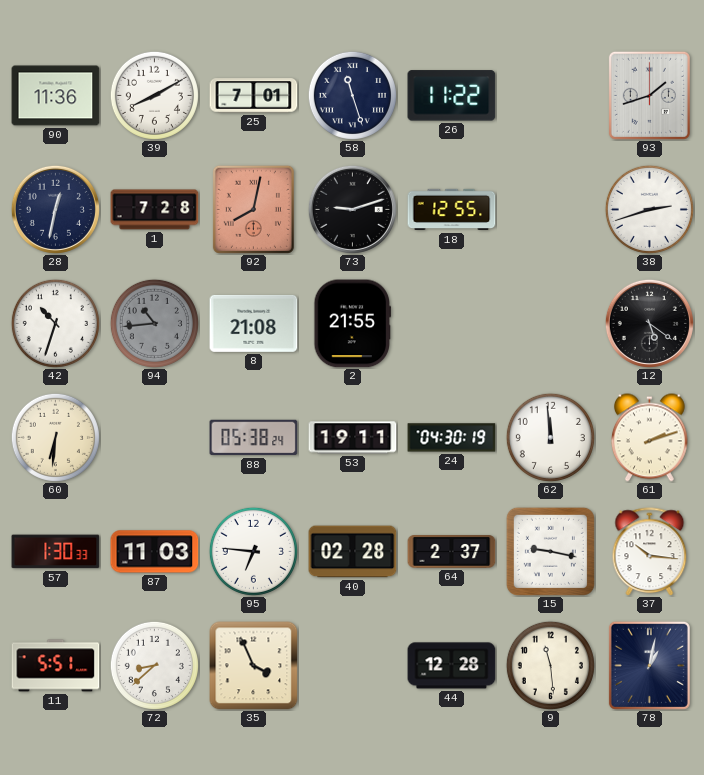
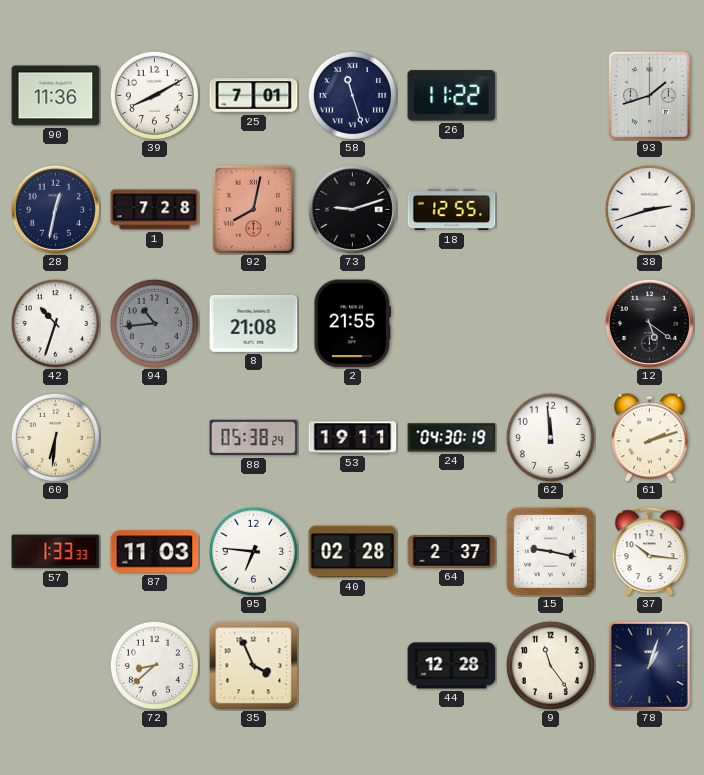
57: 1:30 -> 1:33 (56, 552)
11: 5:51 -> none (56, 666)
9: 11:29 -> 11:24 (550, 665)
78: 1:02 -> 1:03 (649, 665)
